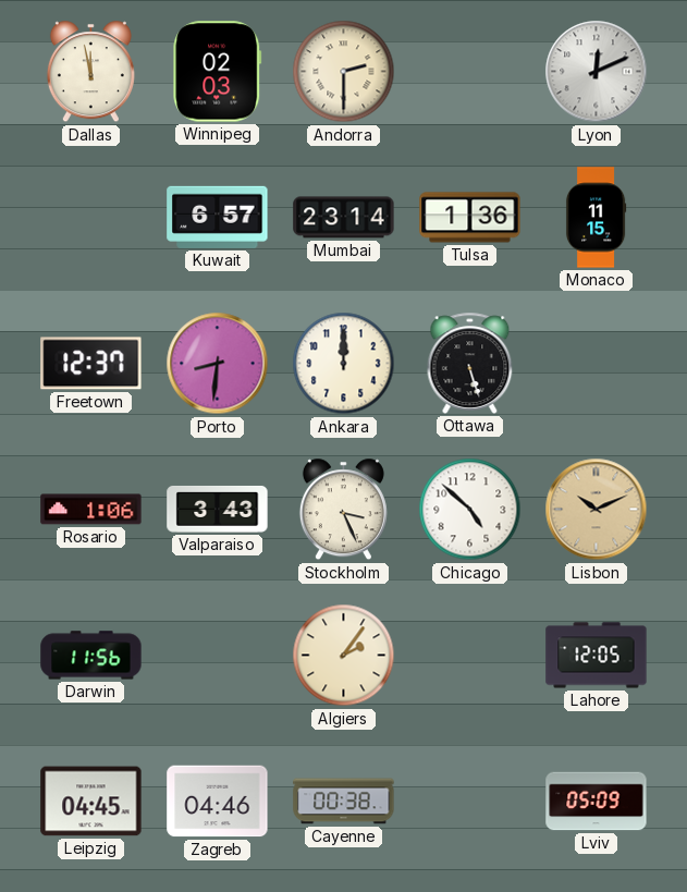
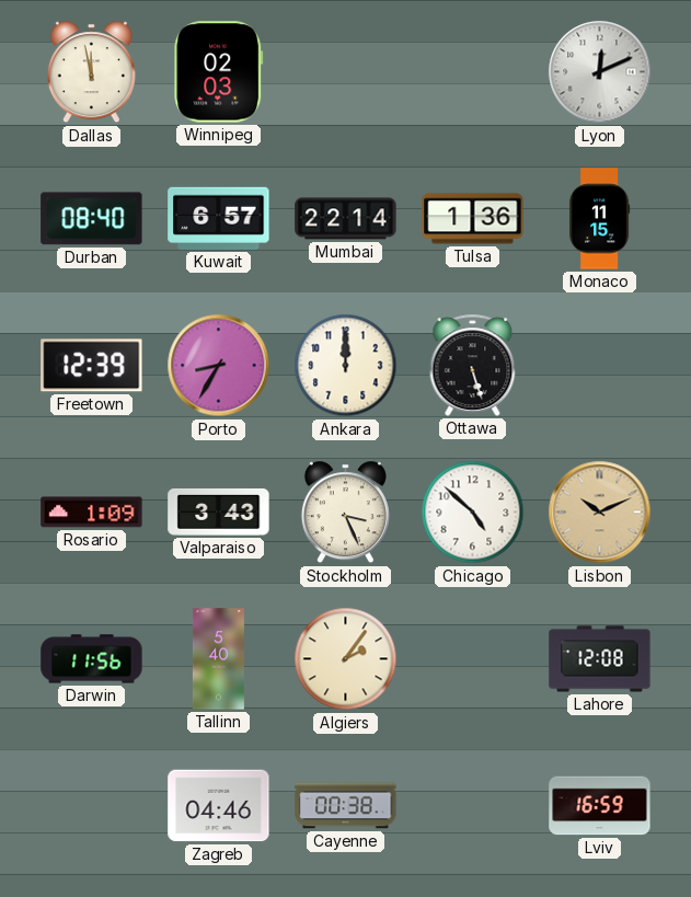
Andorra: 2:30 -> none (344, 72)
Durban: none -> 08:40 (92, 219)
Mumbai: 23:14 -> 22:14 (346, 219)
Freetown: 12:37 -> 12:39 (92, 366)
Porto: 8:31 -> 8:35 (219, 366)
Rosario: 1:06 -> 1:09 (92, 513)
Tallinn: none -> 5:40 (218, 659)
Lahore: 12:05 -> 12:08 (600, 659)
Leipzig: 04:45 -> none (91, 802)
Lviv: 05:09 -> 16:59 (600, 806)
